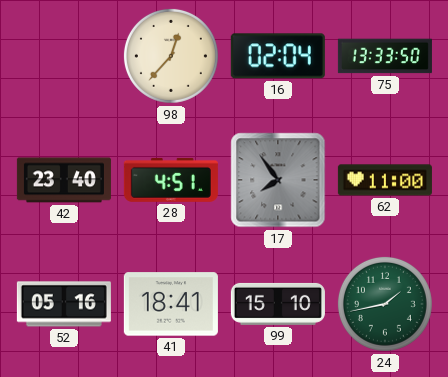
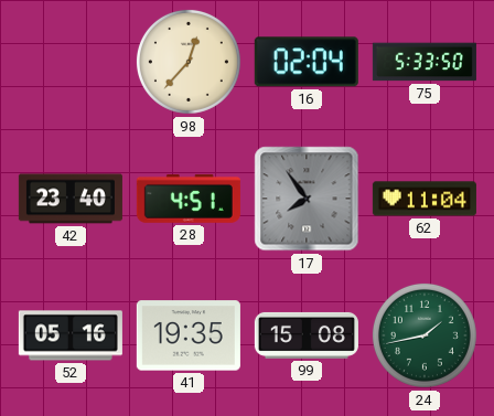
75: 13:33 -> 5:33 (425, 62)
62: 11:00 -> 11:04 (425, 199)
41: 18:41 -> 19:35 (189, 335)
99: 15:10 -> 15:08 (307, 335)
